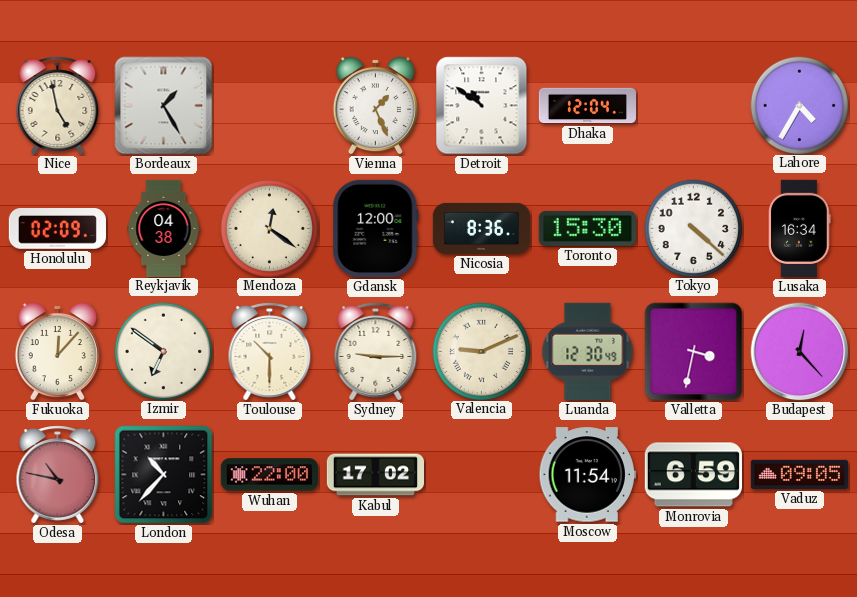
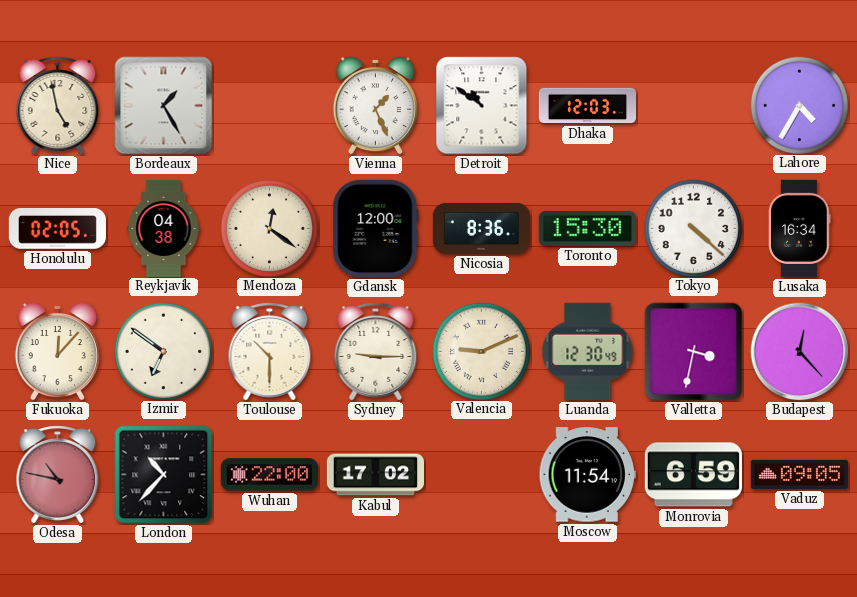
Dhaka: 12:04 -> 12:03 (587, 106)
Honolulu: 02:09 -> 02:05 (57, 229)
